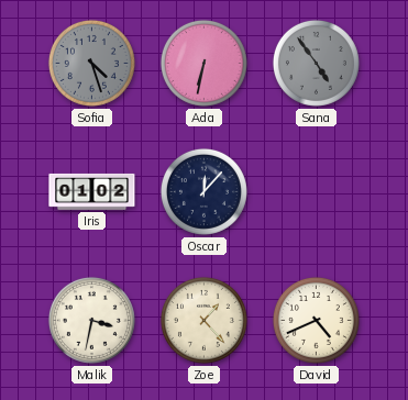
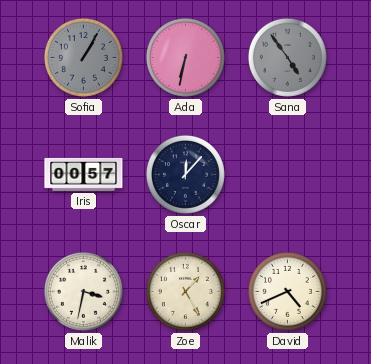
Sofia: 4:27 -> 1:05 (83, 57)
Iris: 01:02 -> 00:57 (84, 174)
Zoe: 1:23 -> 1:25 (185, 291)
